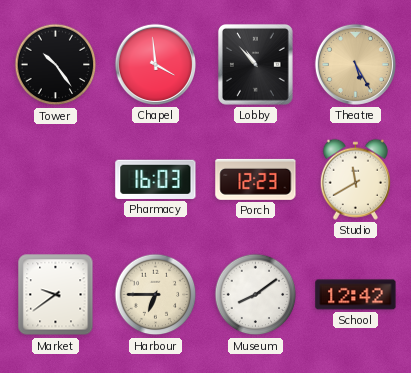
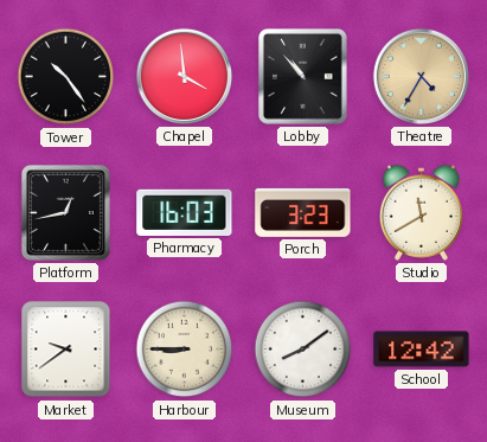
Theatre: 5:25 -> 4:35 (421, 76)
Platform: none -> 12:43 (65, 212)
Porch: 12:23 -> 3:23 (303, 212)
Harbour: 6:45 -> 8:45 (185, 350)
